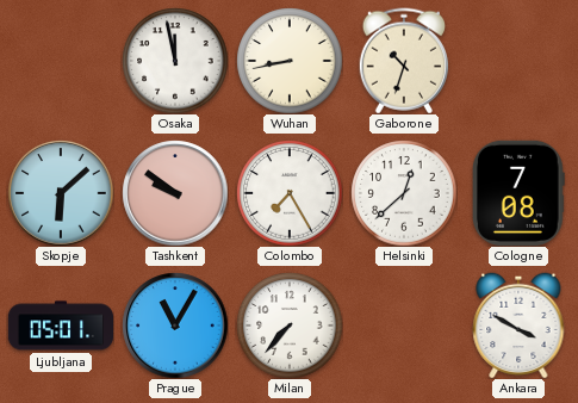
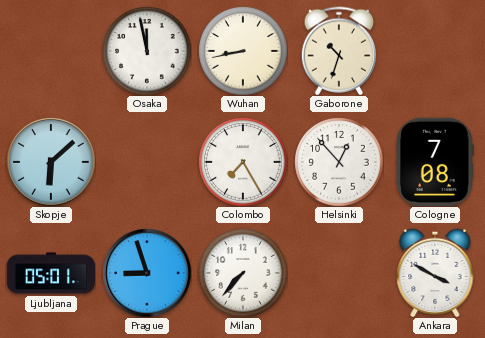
Tashkent: 9:51 -> none (175, 193)
Helsinki: 12:38 -> 12:53 (339, 162)
Prague: 11:05 -> 8:57 (147, 273)
